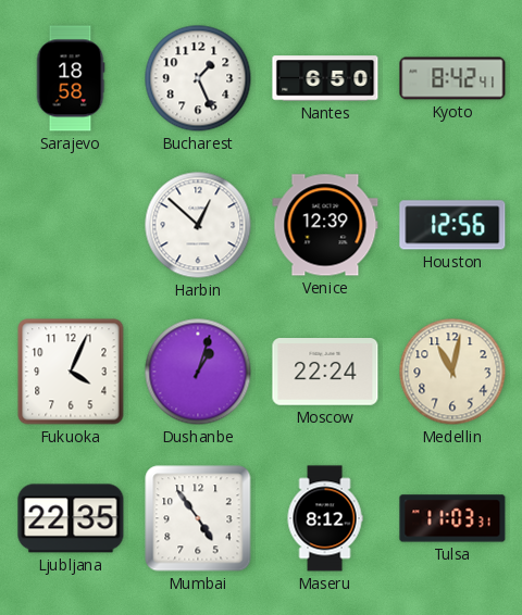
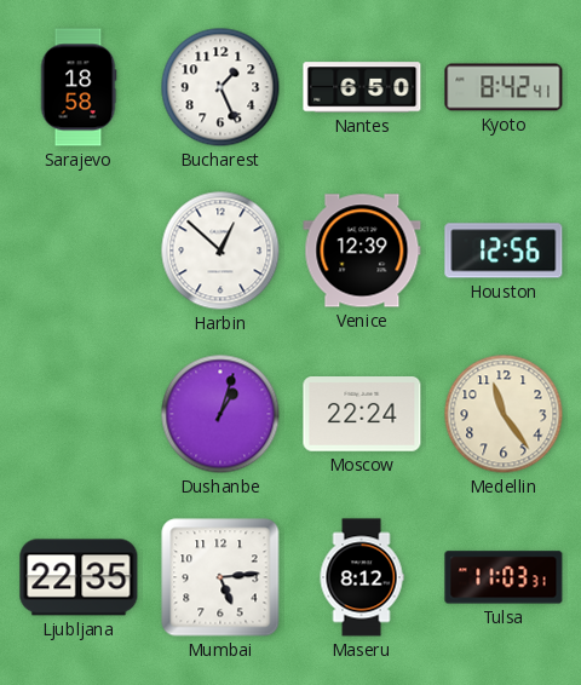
Fukuoka: 4:04 -> none (71, 372)
Medellin: 11:02 -> 11:24 (504, 414)
Mumbai: 4:54 -> 5:14 (220, 577)
